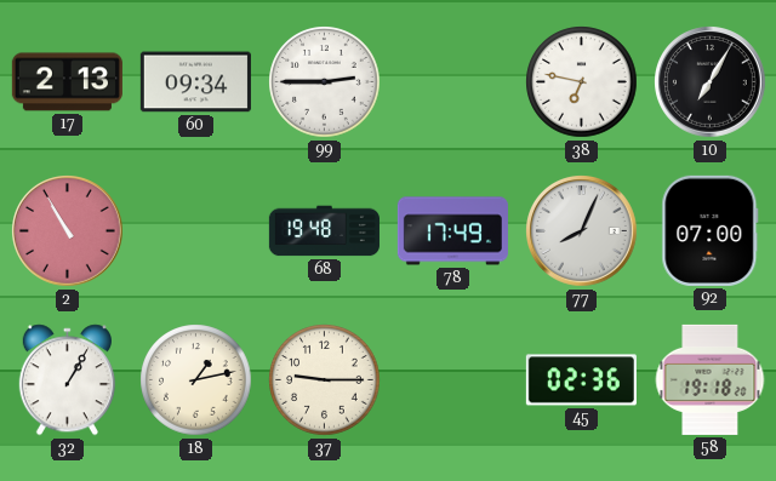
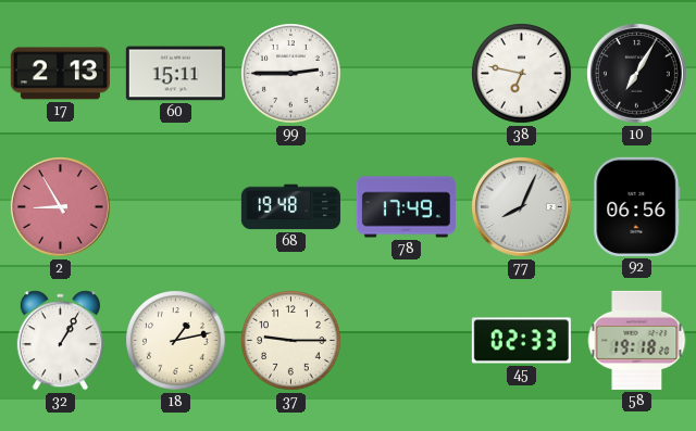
60: 09:34 -> 15:11 (175, 74)
2: 10:55 -> 8:55 (61, 207)
92: 07:00 -> 06:56 (637, 206)
45: 02:36 -> 02:33 (521, 341)
